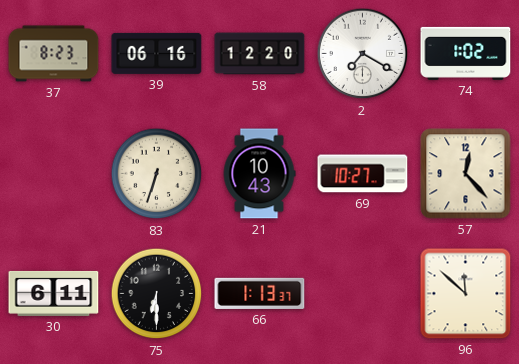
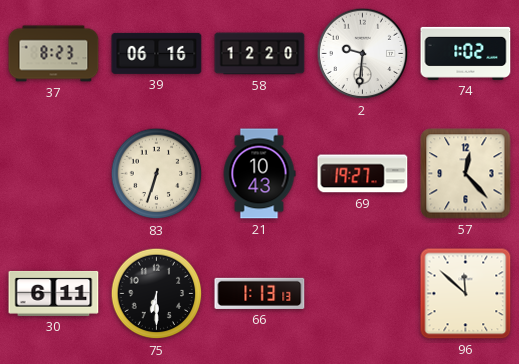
2: 7:20 -> 9:31 (363, 54)
69: 10:27 -> 19:27 (363, 174)
66: 1:13:37 -> 1:13:13 (260, 293)
